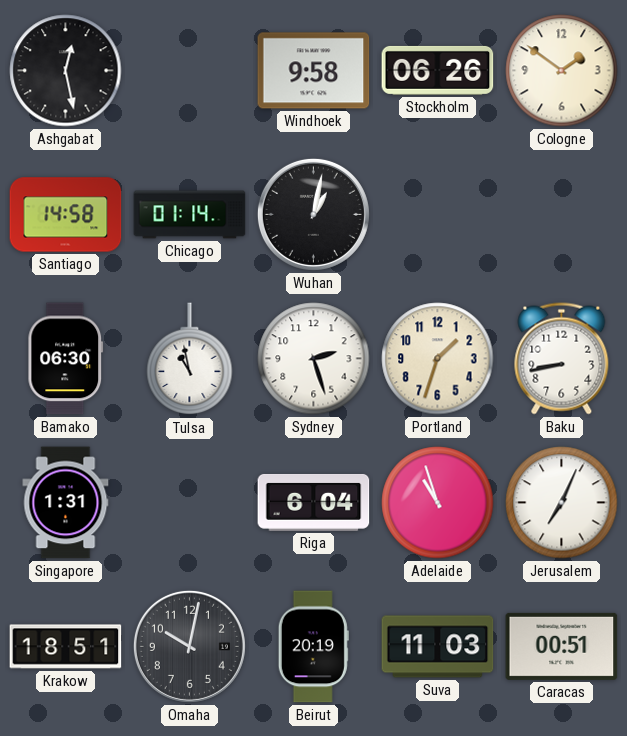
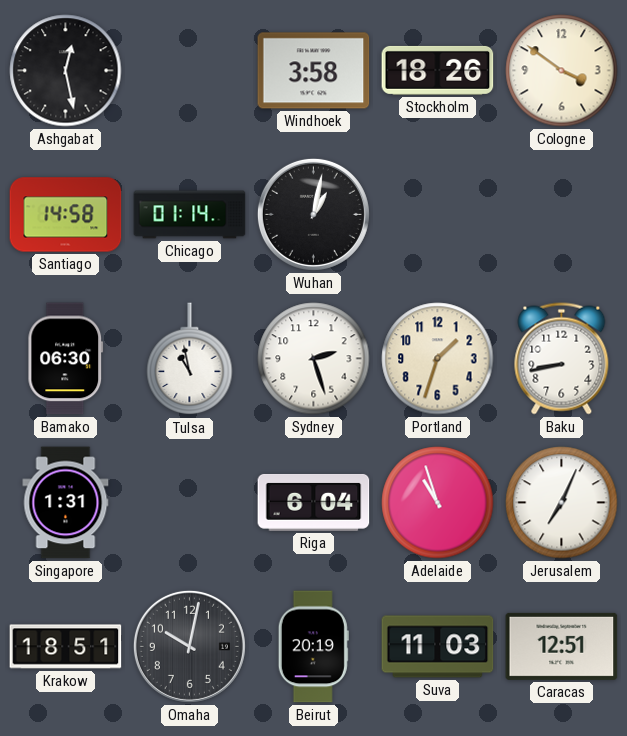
Windhoek: 9:58 -> 3:58 (314, 71)
Stockholm: 06:26 -> 18:26 (438, 70)
Cologne: 1:51 -> 3:51 (562, 71)
Caracas: 00:51 -> 12:51 (562, 646)
